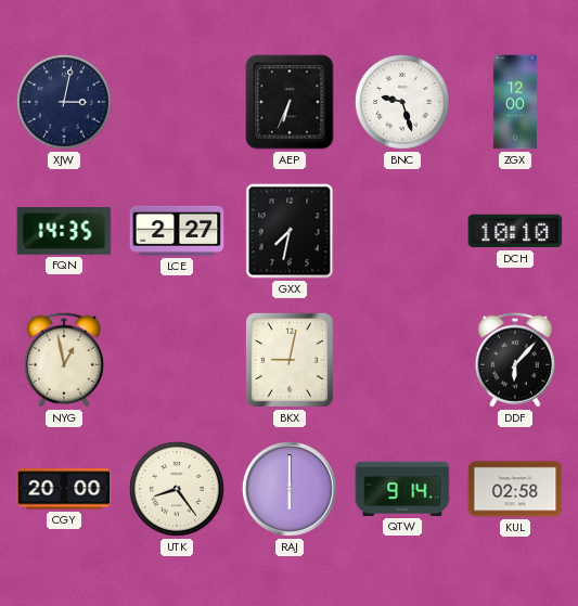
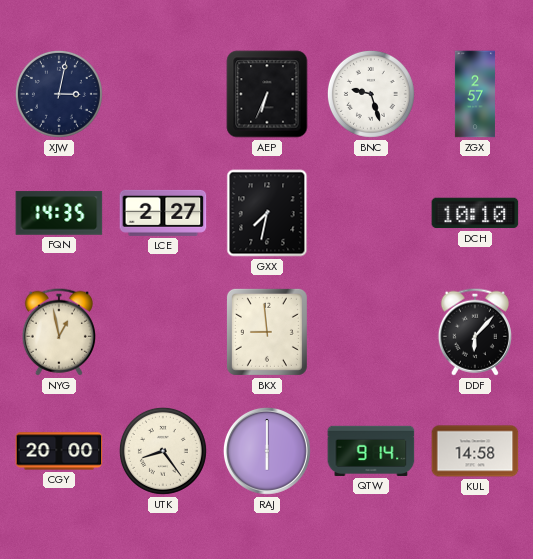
ZGX: 12:00 -> 2:57 (475, 94)
BKX: 9:02 -> 8:59 (267, 332)
KUL: 02:58 -> 14:58 (475, 451)
